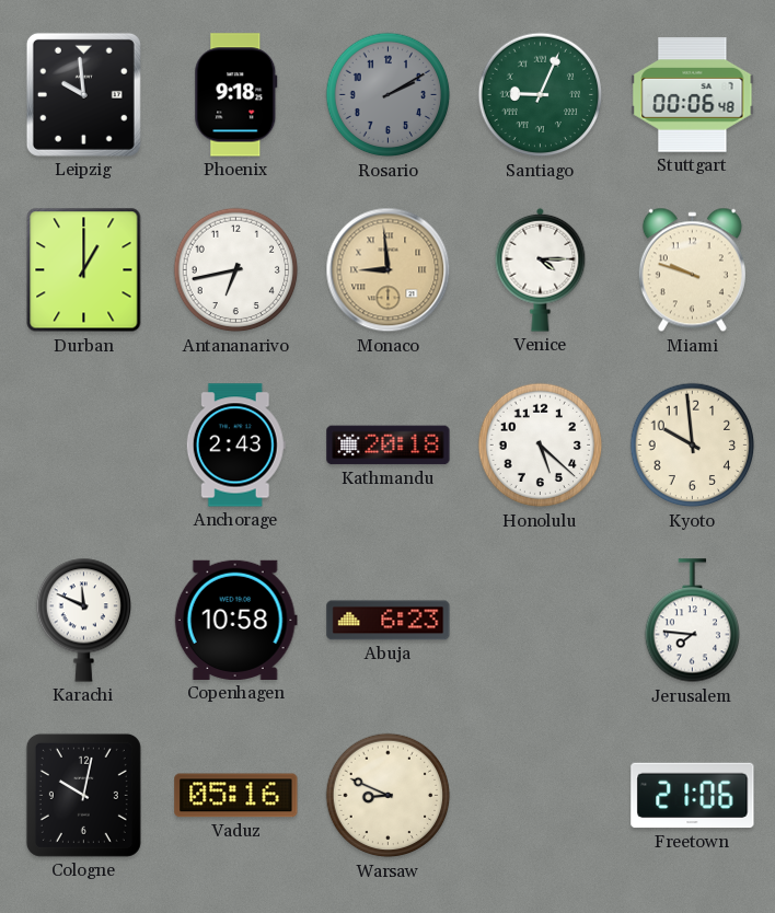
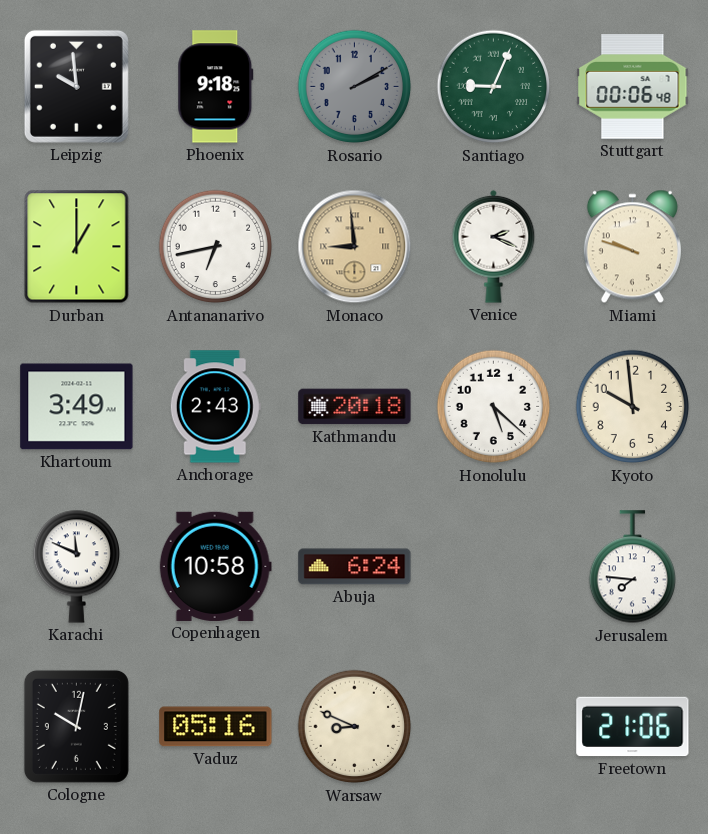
Venice: 4:15 -> 2:19 (494, 246)
Khartoum: none -> 3:49 (77, 407)
Abuja: 6:23 -> 6:24 (355, 567)
